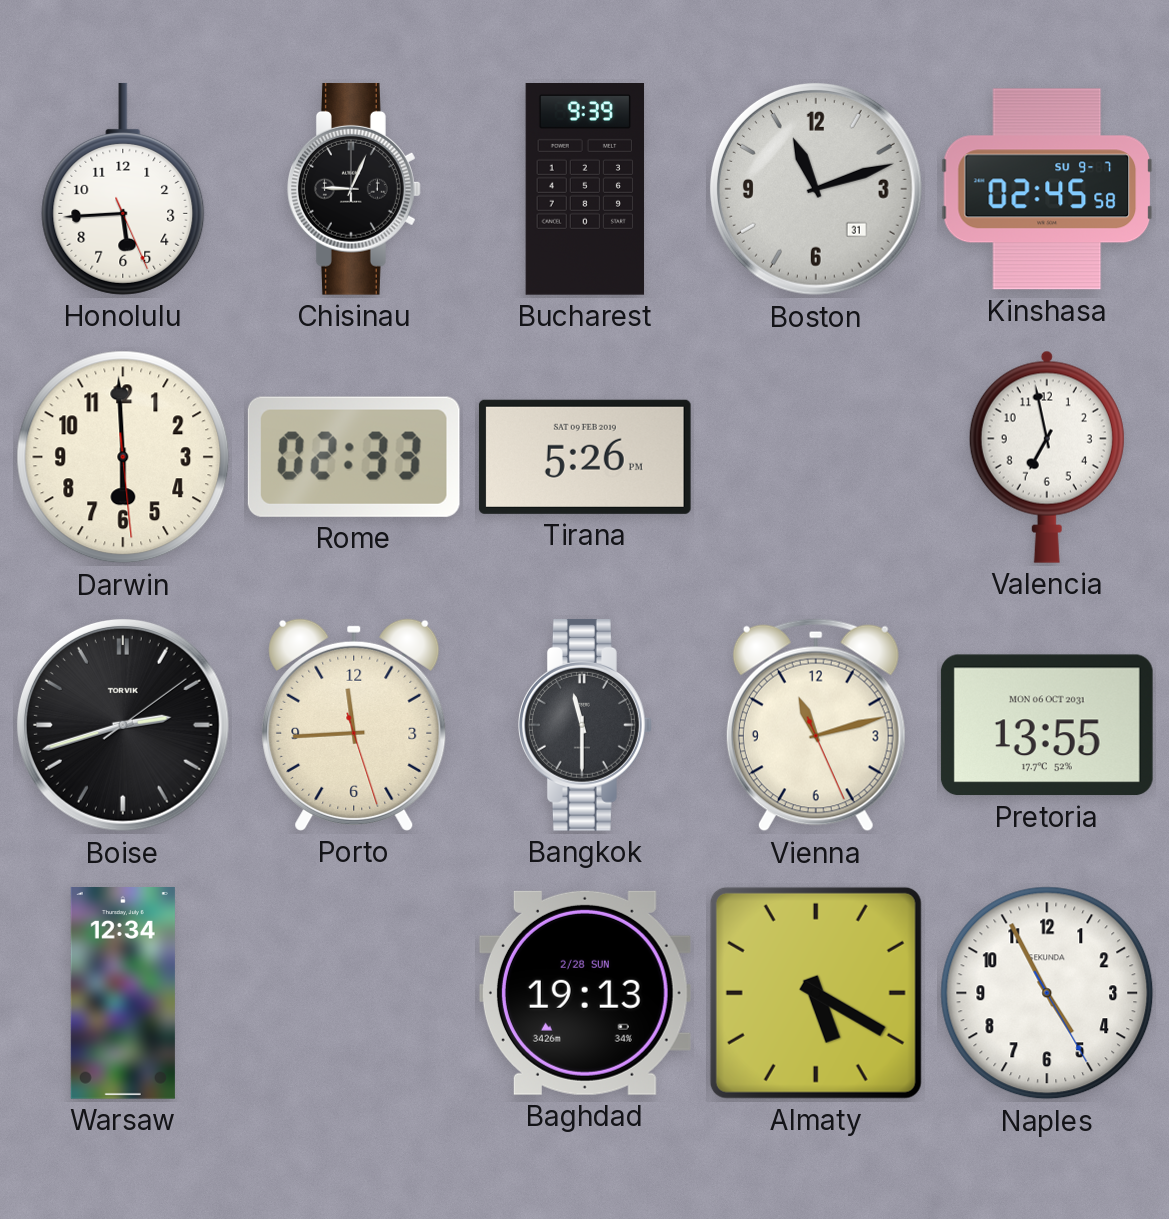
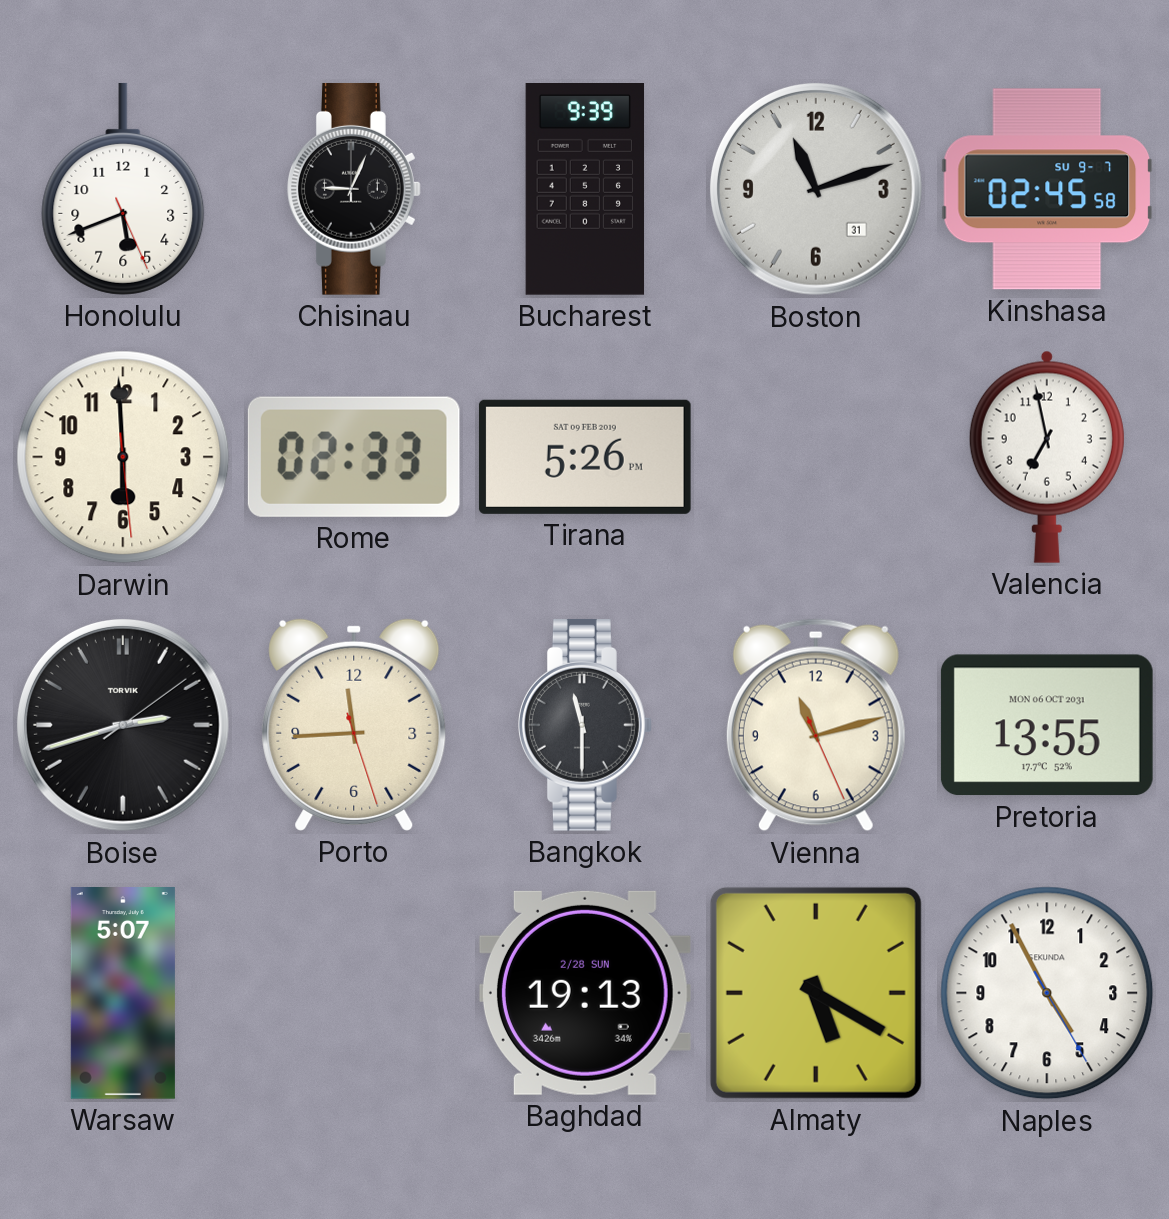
Honolulu: 5:44 -> 5:41 (123, 189)
Warsaw: 12:34 -> 5:07 (123, 994)
